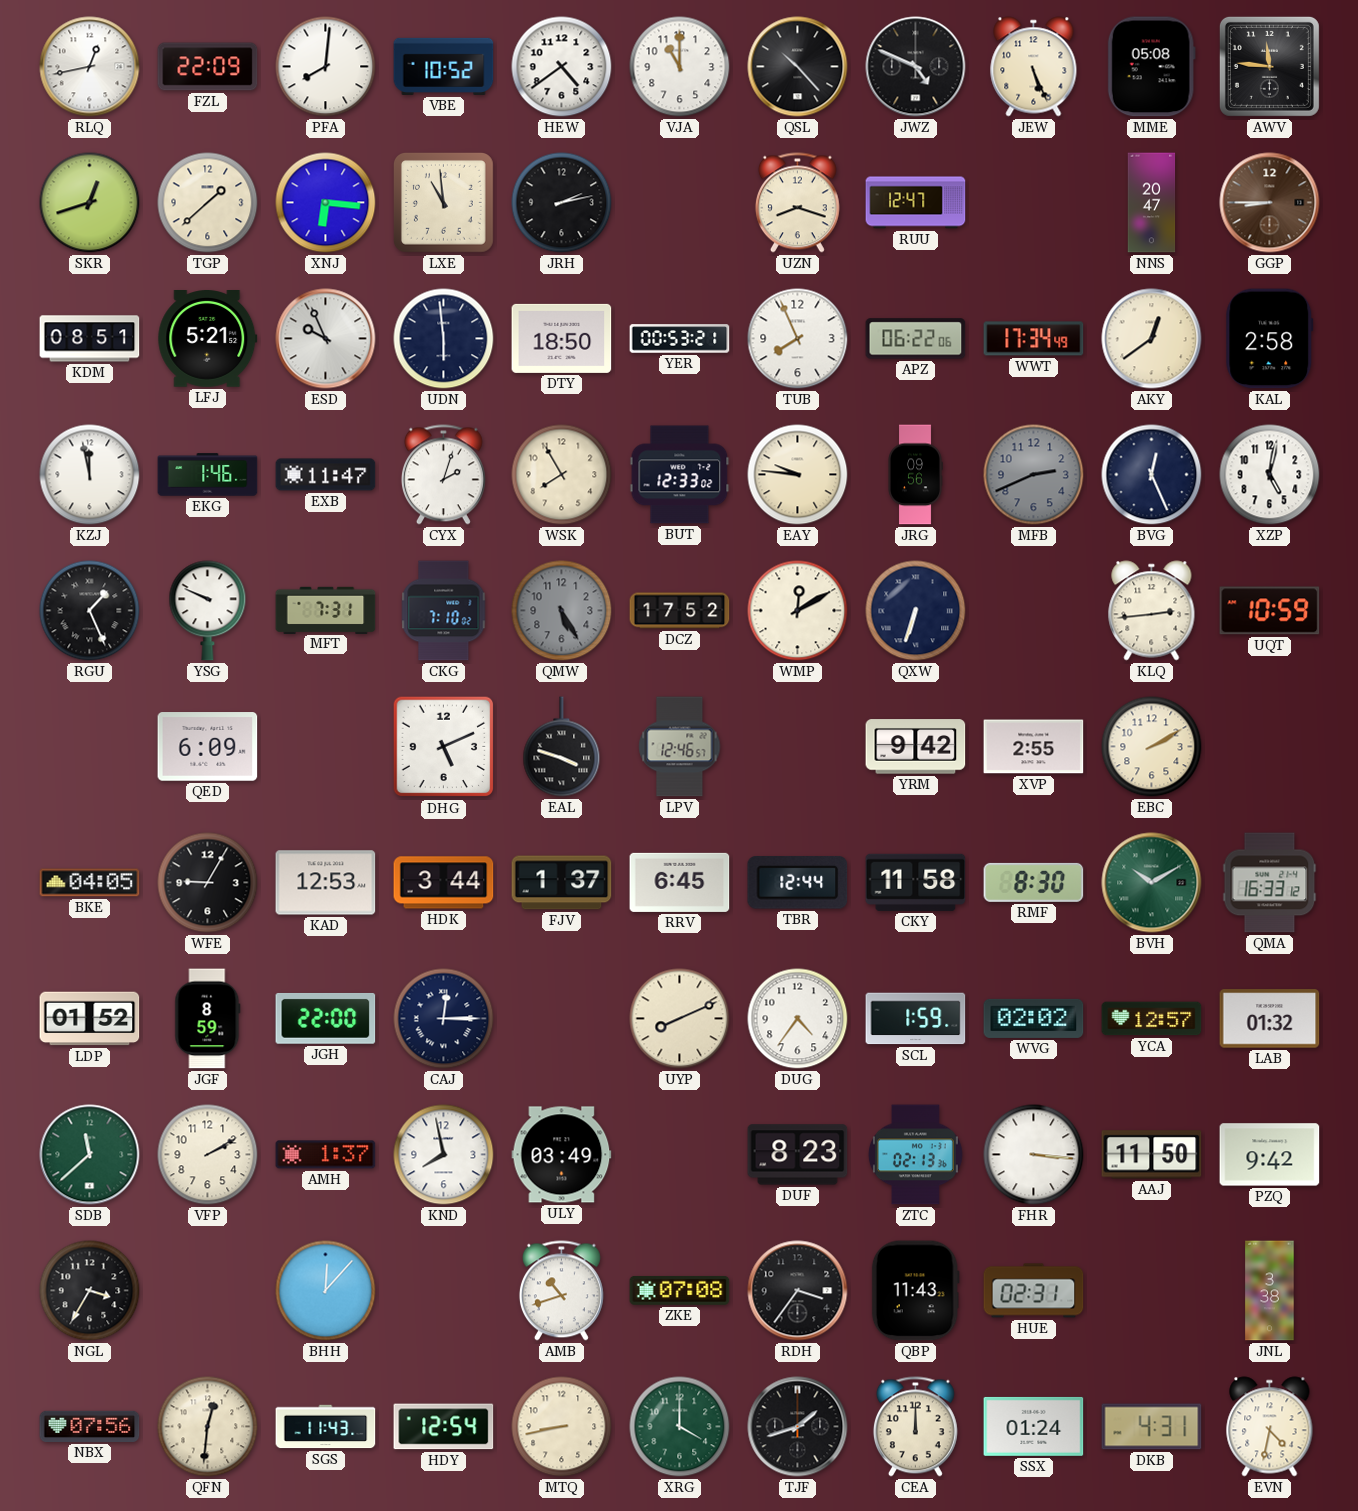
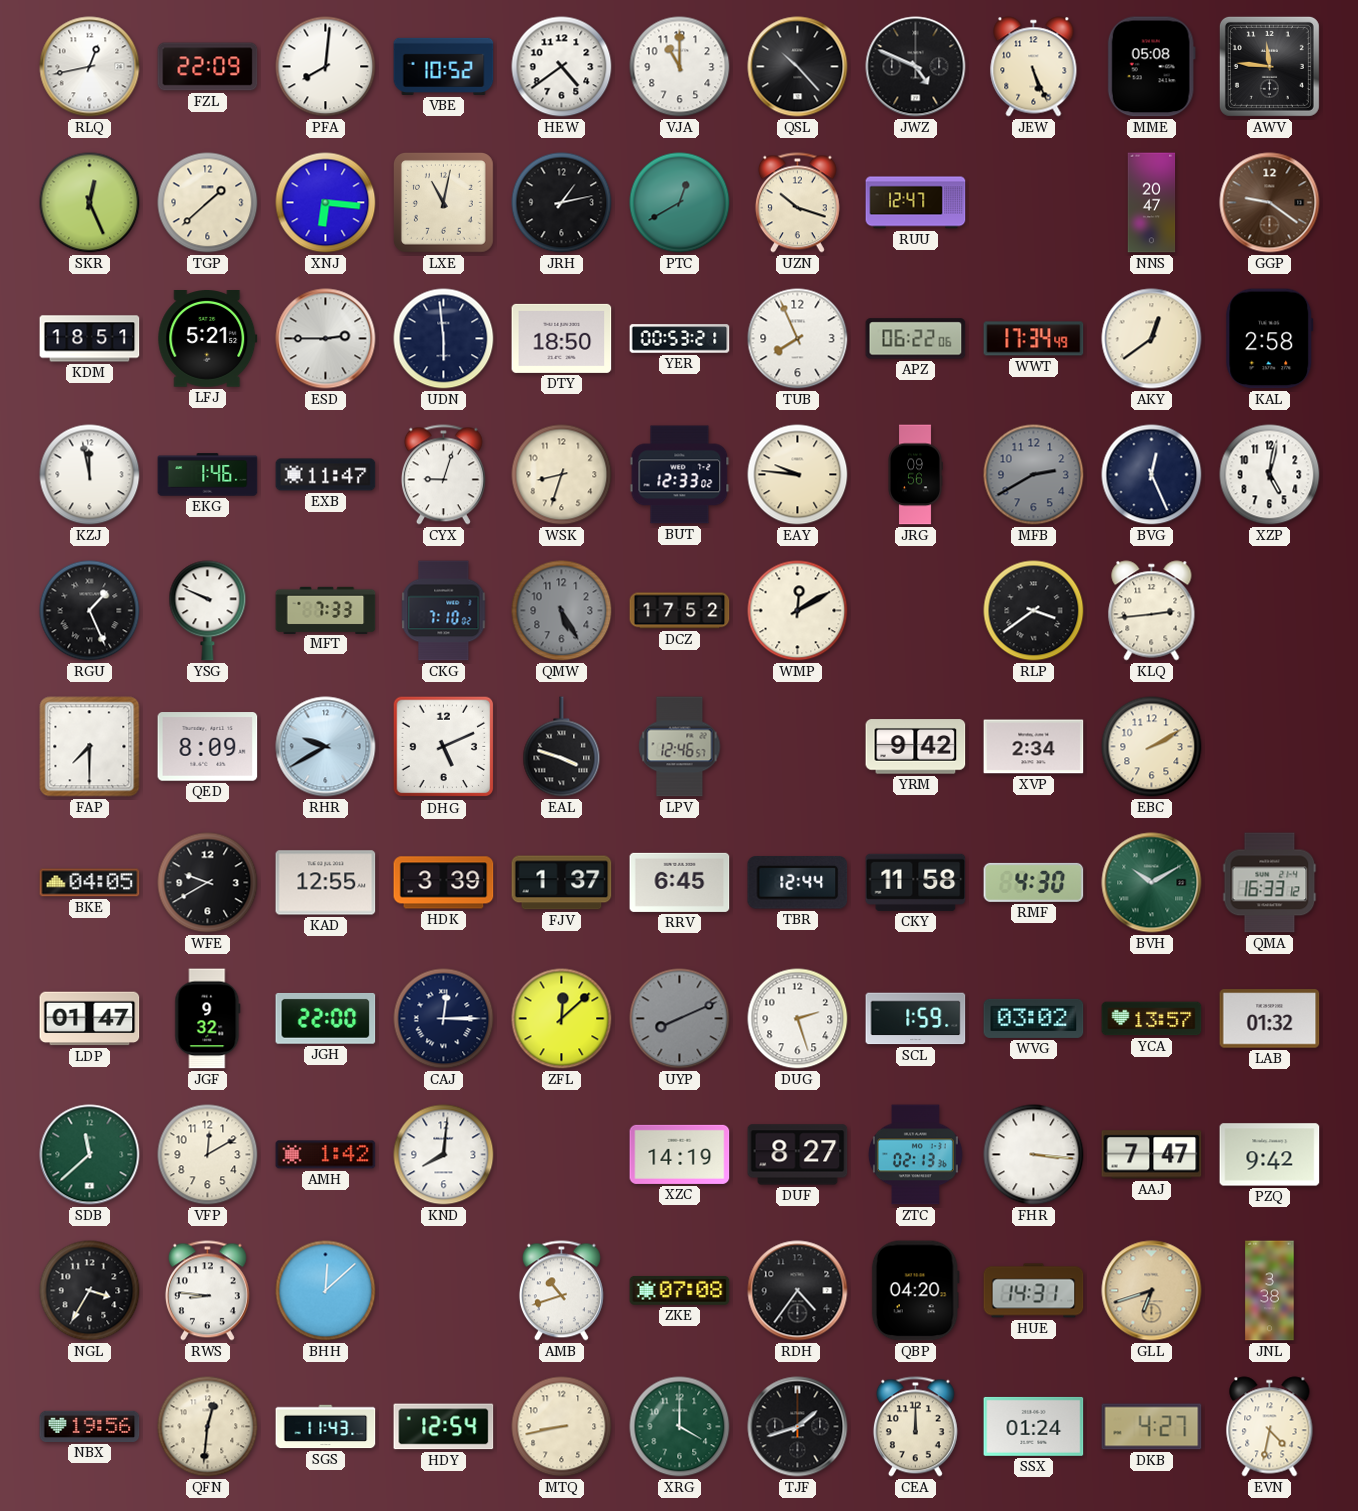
SKR: 12:42 -> 12:26 (90, 203)
LXE: 10:59 -> 11:02 (443, 202)
JRH: 2:13 -> 1:13 (562, 203)
PTC: none -> 12:40 (680, 203)
UZN: 8:18 -> 10:18 (797, 203)
GGP: 8:45 -> 9:21 (1270, 203)
KDM: 08:51 -> 18:51 (90, 339)
ESD: 9:56 -> 2:45 (326, 339)
CYX: 2:03 -> 9:03 (443, 475)
WSK: 7:55 -> 8:33 (562, 475)
MFB: 2:41 -> 2:40 (1034, 475)
MFT: 7:31 -> 7:33 (326, 610)
QXW: 6:33 -> none (916, 611)
RLP: none -> 3:39 (1034, 611)
UQT: 10:59 -> none (1270, 611)
FAP: none -> 7:30 (90, 747)
QED: 6:09 -> 8:09 (208, 747)
RHR: none -> 9:40 (326, 747)
XVP: 2:55 -> 2:34 (1034, 747)
WFE: 9:05 -> 9:40 (208, 883)
KAD: 12:53 -> 12:55 (326, 883)
HDK: 3:44 -> 3:39 (444, 883)
RMF: 8:30 -> 4:30 (1034, 882)
LDP: 01:52 -> 01:47 (90, 1019)
JGF: 8:59 -> 9:32 (208, 1019)
ZFL: none -> 12:08 (562, 1019)
UYP dial: cream -> grey (680, 1019)
DUG: 4:36 -> 2:27 (798, 1019)
WVG: 02:02 -> 03:02 (1034, 1018)
YCA: 12:57 -> 13:57 (1152, 1019)
VFP: 2:10 -> 12:10 (208, 1155)
AMH: 1:37 -> 1:42 (326, 1155)
KND: 7:58 -> 8:01 (444, 1155)
ULY: 03:49 -> none (562, 1155)
XZC: none -> 14:19 (680, 1154)
DUF: 8:23 -> 8:27 (798, 1155)
AAJ: 11:50 -> 7:47 (1152, 1155)
RWS: none -> 8:46 (207, 1291)
BHH: 12:07 -> 12:08 (326, 1291)
RDH: 3:36 -> 4:36 (798, 1291)
QBP: 11:43 -> 04:20 (915, 1291)
HUE: 02:31 -> 14:31 (1034, 1291)
GLL: none -> 6:42 (1152, 1291)
NBX: 07:56 -> 19:56 (90, 1426)
DKB: 4:31 -> 4:27 (1152, 1427)
